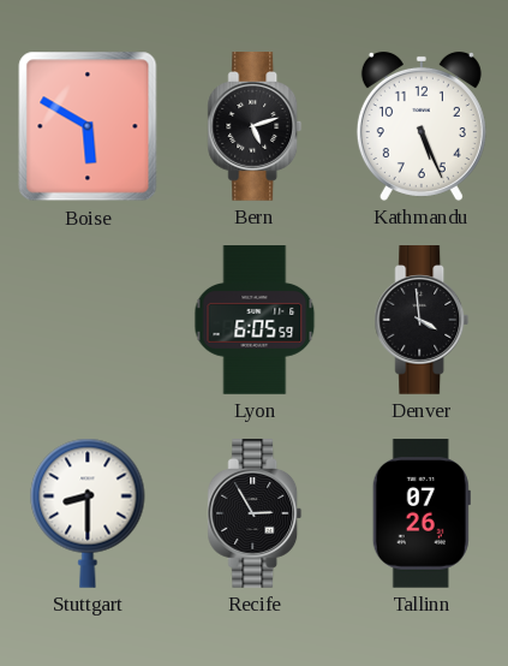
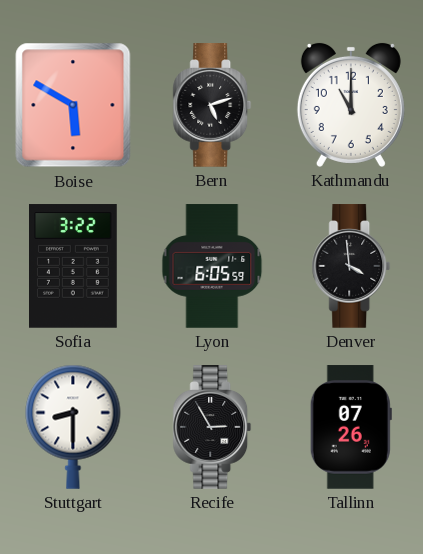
Kathmandu: 5:26 -> 11:00 (351, 105)
Sofia: none -> 3:22 (74, 266)
